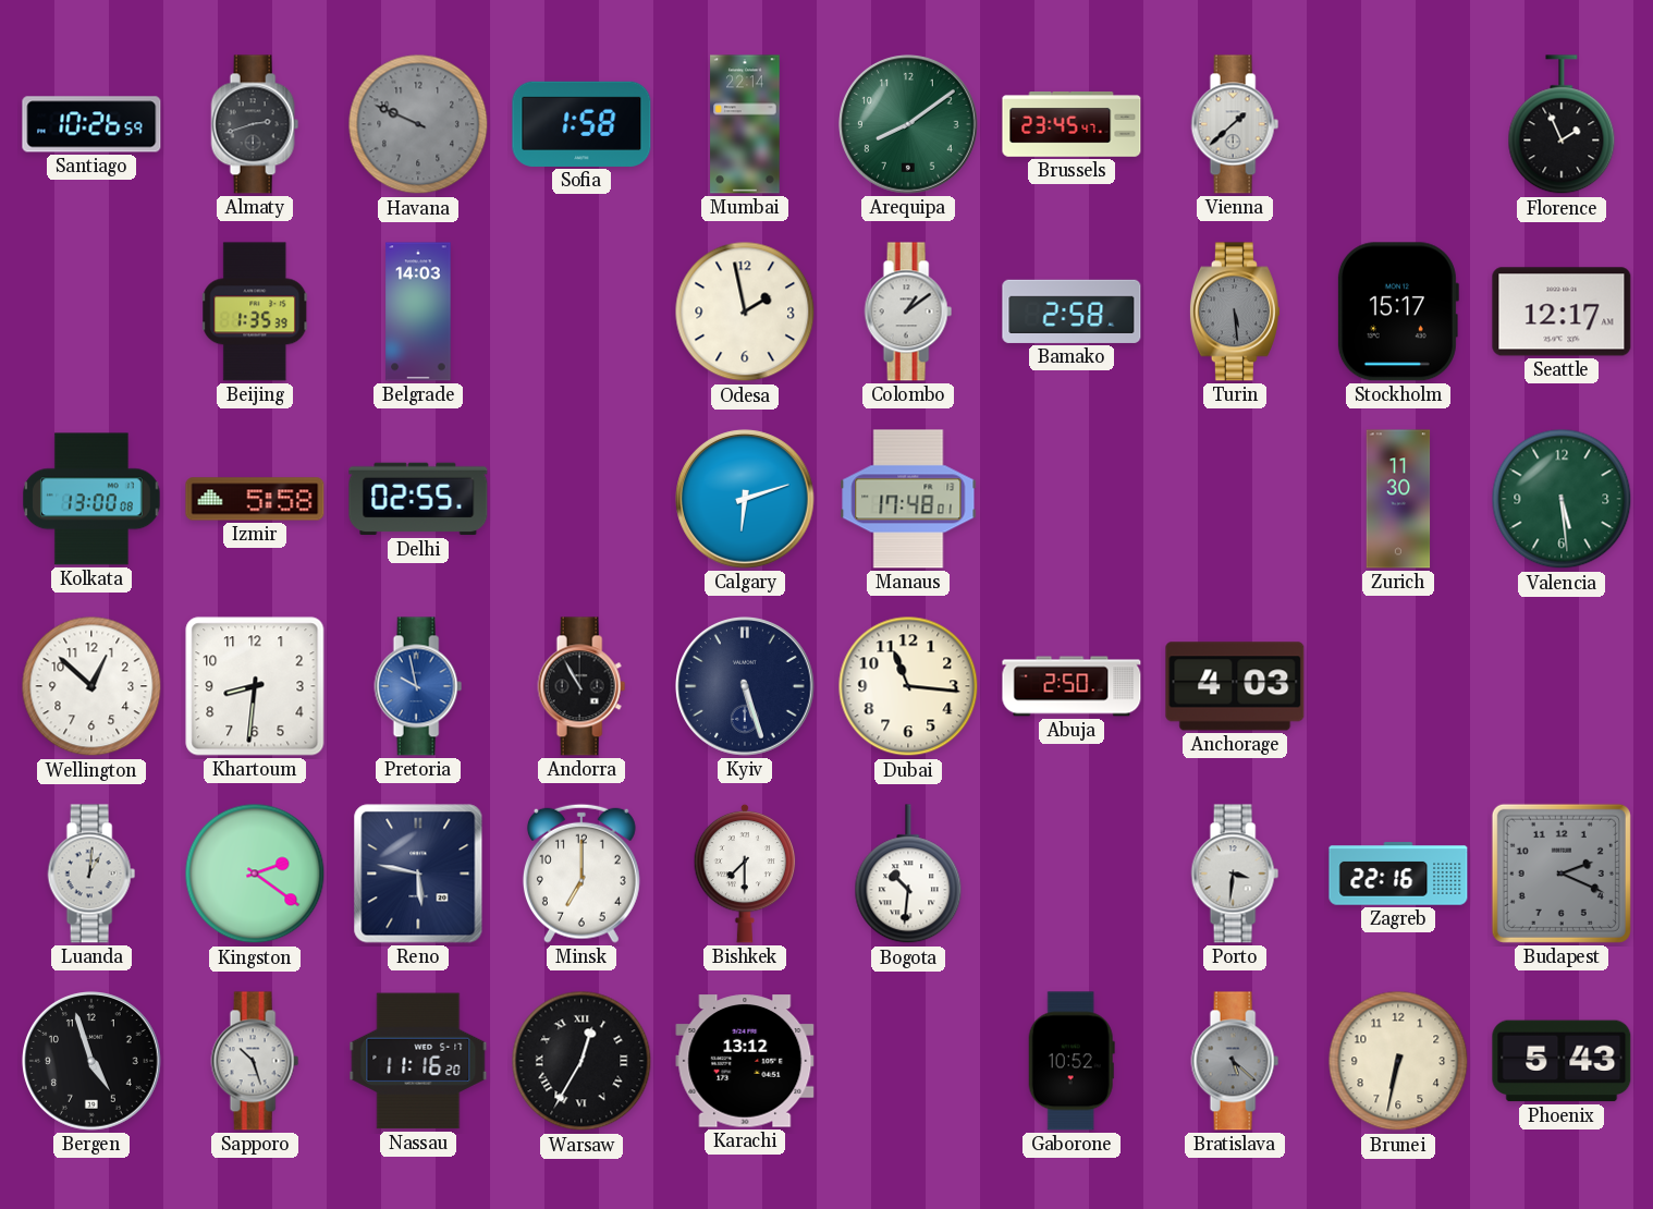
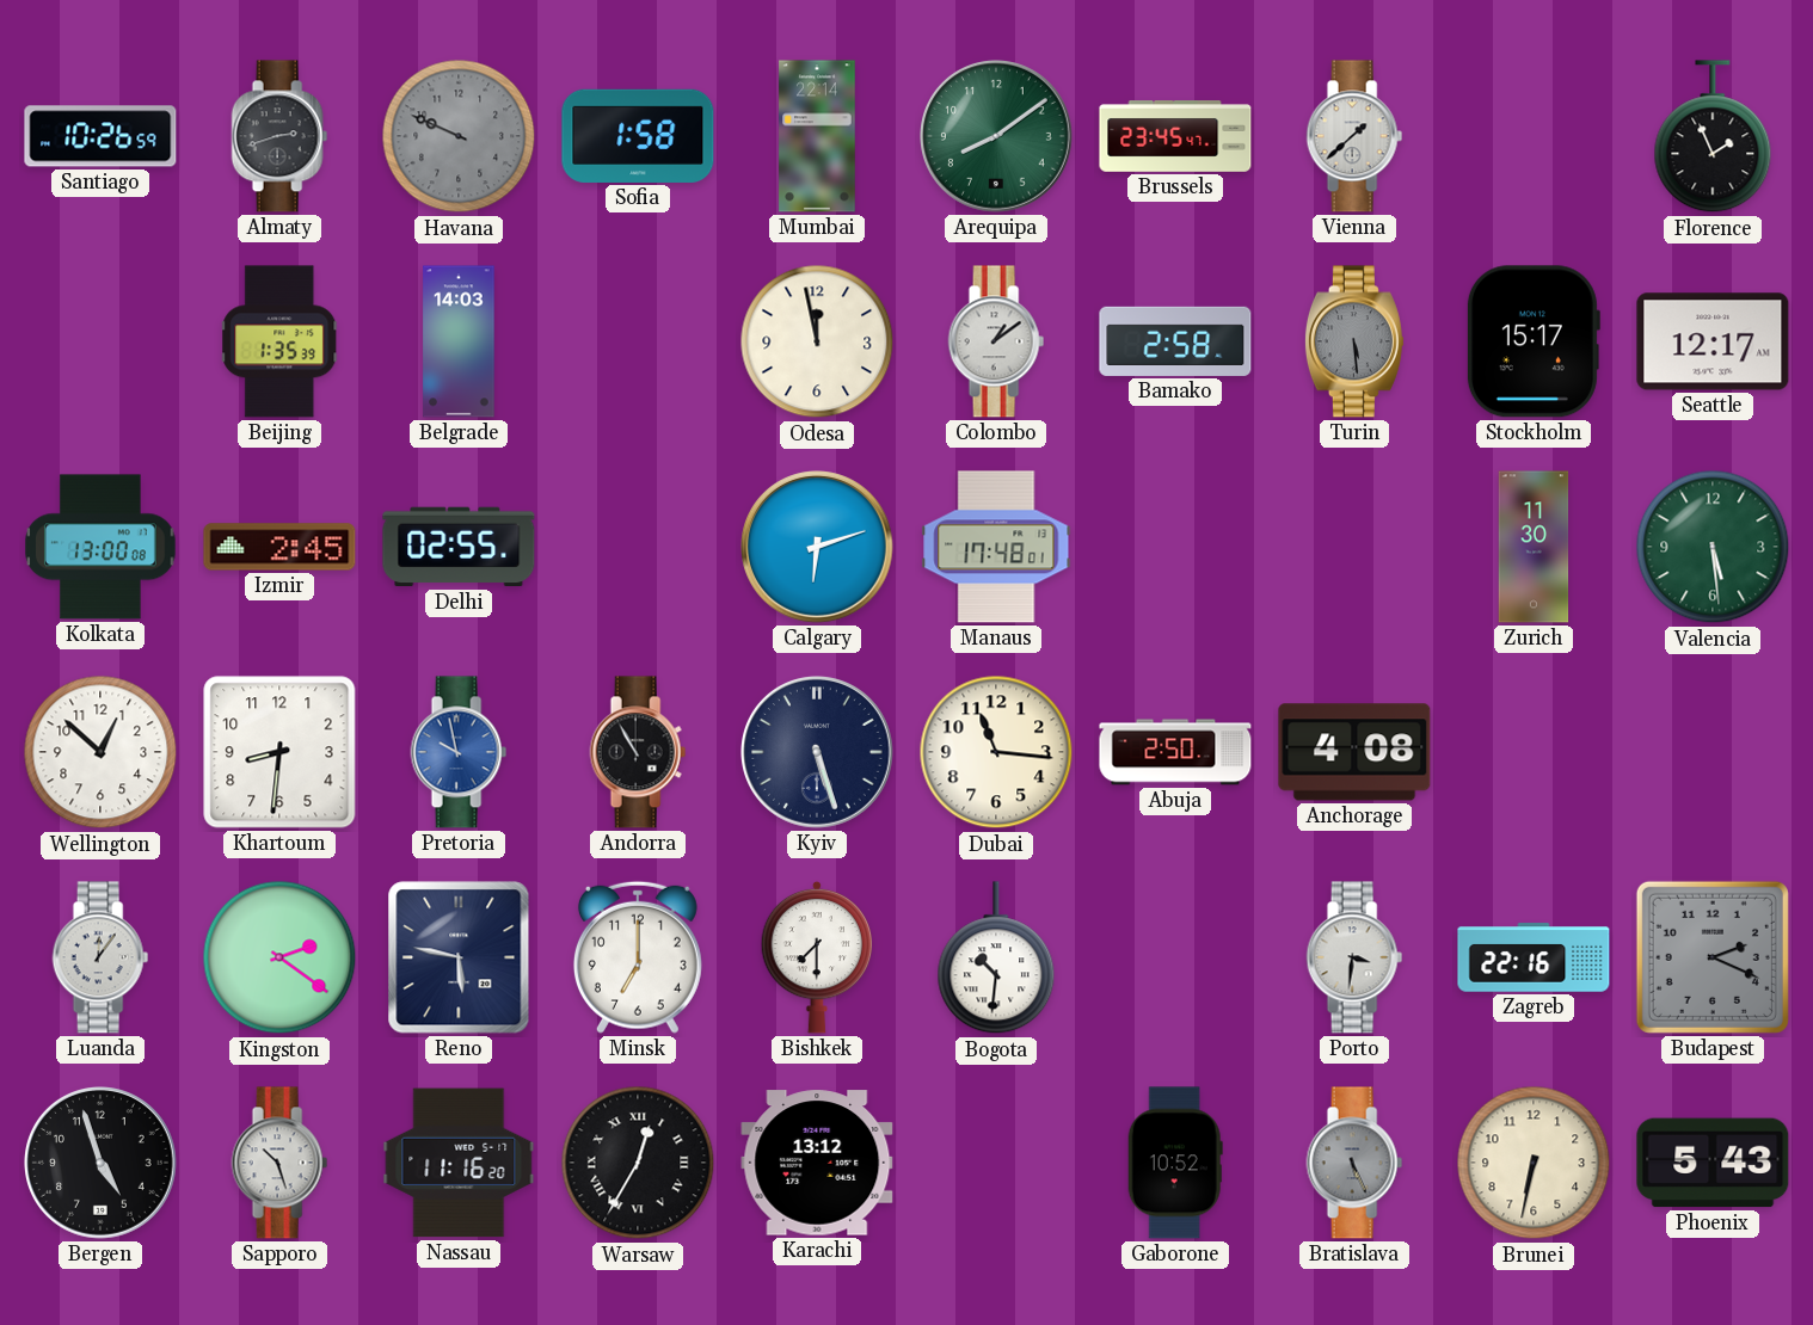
Odesa: 1:58 -> 11:58 (817, 341)
Izmir: 5:58 -> 2:45 (279, 547)
Anchorage: 4:03 -> 4:08 (1354, 752)
Luanda: 1:01 -> 12:06 (100, 957)
Bratislava: 5:22 -> 5:26 (1354, 1163)
